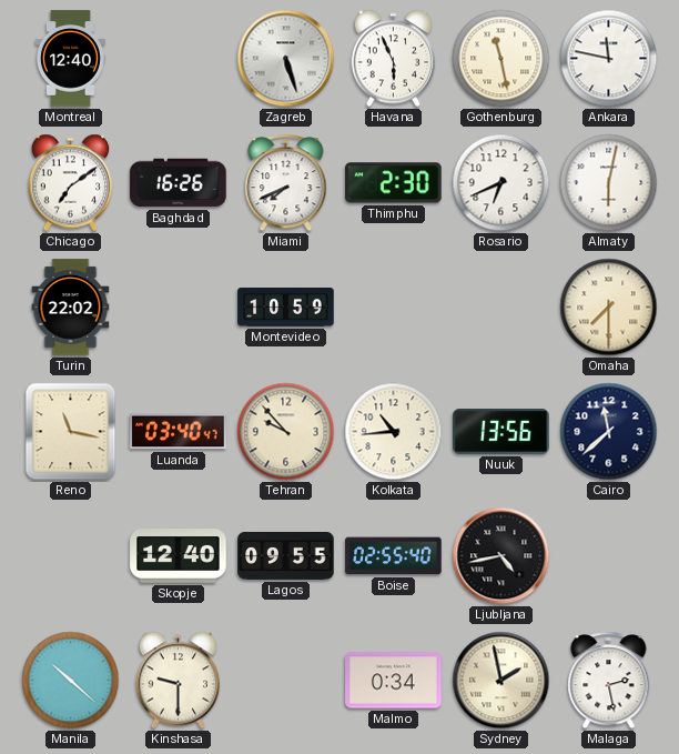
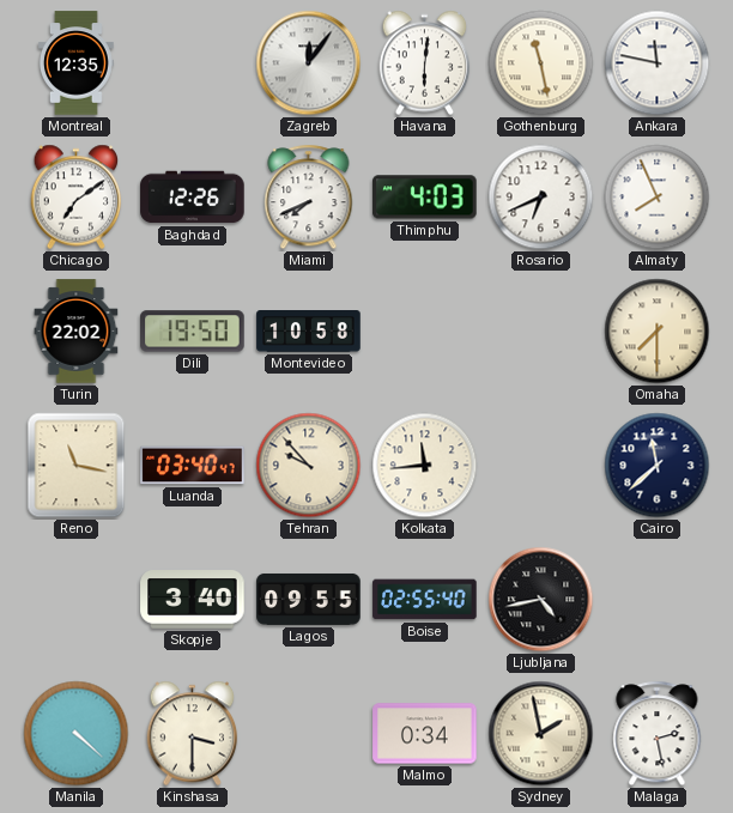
Montreal: 12:40 -> 12:35 (75, 63)
Zagreb: 5:27 -> 12:06 (309, 63)
Havana: 5:56 -> 6:01 (425, 63)
Baghdad: 16:26 -> 12:26 (193, 198)
Thimphu: 2:30 -> 4:03 (425, 198)
Almaty: 6:02 -> 7:56 (658, 198)
Dili: none -> 19:50 (193, 332)
Montevideo: 10:59 -> 10:58 (309, 332)
Kolkata: 10:44 -> 11:44 (425, 466)
Nuuk: 13:56 -> none (501, 432)
Skopje: 12:40 -> 3:40 (193, 600)
Manila: 10:22 -> 4:22 (77, 734)
Kinshasa: 9:30 -> 3:30 (193, 734)
